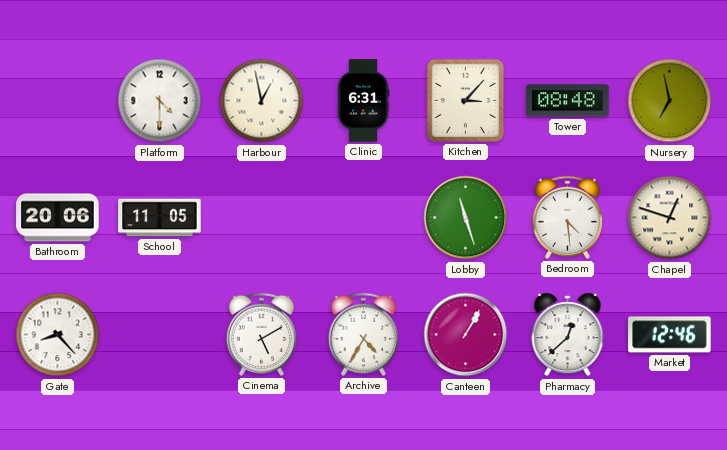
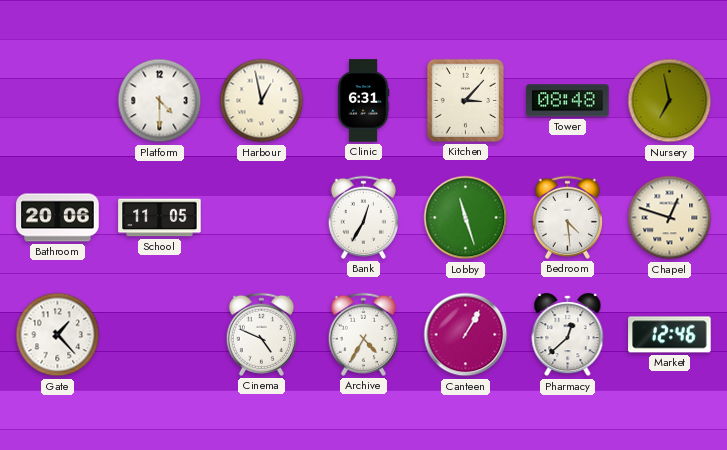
Bank: none -> 12:35 (363, 217)
Gate: 8:23 -> 1:23 (58, 335)
Cinema: 5:10 -> 4:49 (261, 334)
